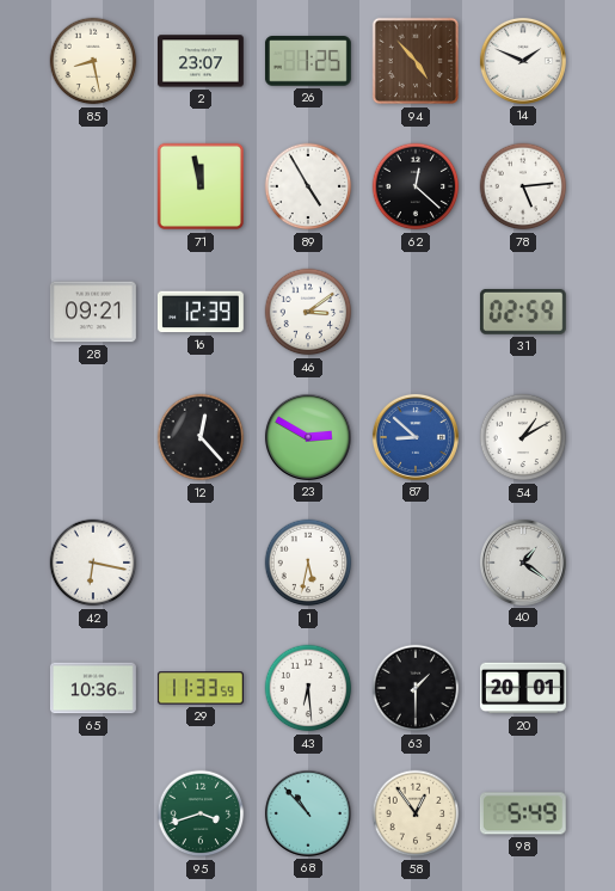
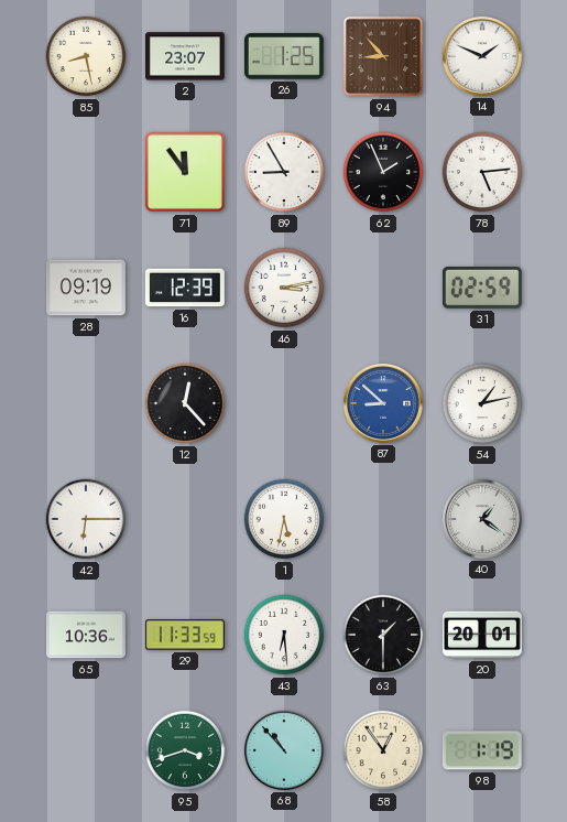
94: 4:53 -> 8:53 (383, 56)
71: 11:58 -> 11:54 (185, 172)
89: 4:55 -> 8:55 (284, 172)
62: 12:22 -> 1:56 (383, 172)
28: 09:21 -> 09:19 (86, 288)
46: 3:09 -> 3:13 (284, 288)
23: 2:50 -> none (308, 437)
54: 1:10 -> 1:13 (482, 403)
42: 6:17 -> 6:15 (86, 519)
98: 5:49 -> 1:19 (482, 750)
